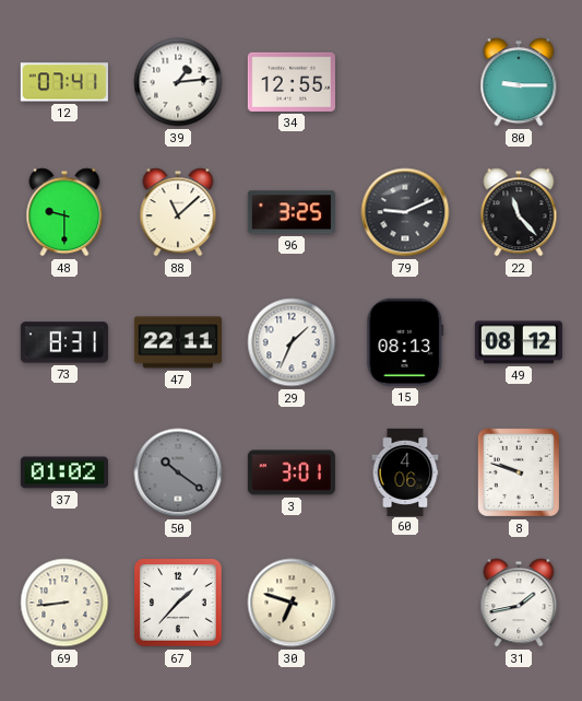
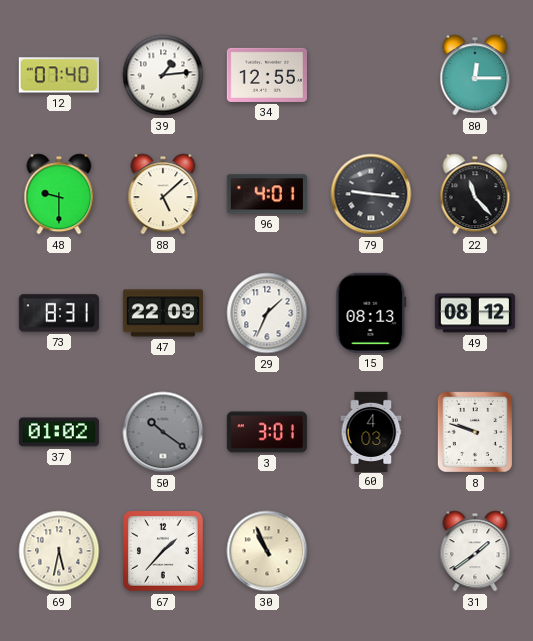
12: 07:41 -> 07:40 (59, 75)
80: 9:15 -> 12:15 (475, 75)
88: 11:08 -> 5:08 (163, 194)
96: 3:25 -> 4:01 (267, 194)
79: 9:11 -> 9:16 (371, 194)
47: 22:11 -> 22:09 (163, 313)
60: 4:06 -> 4:03 (371, 431)
69: 8:44 -> 5:32 (59, 551)
30: 6:48 -> 10:56 (267, 551)
31: 1:43 -> 1:39 (475, 551)
